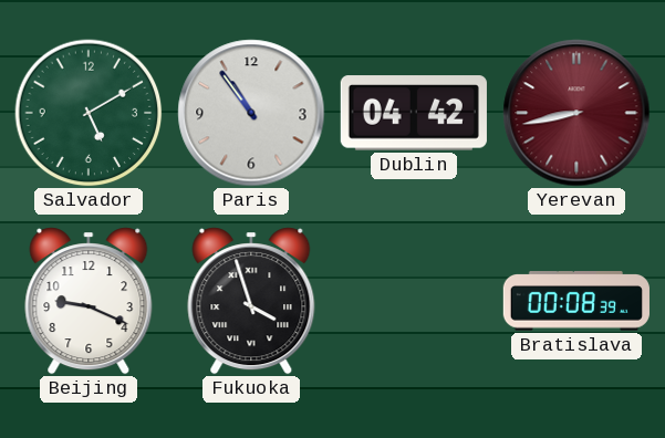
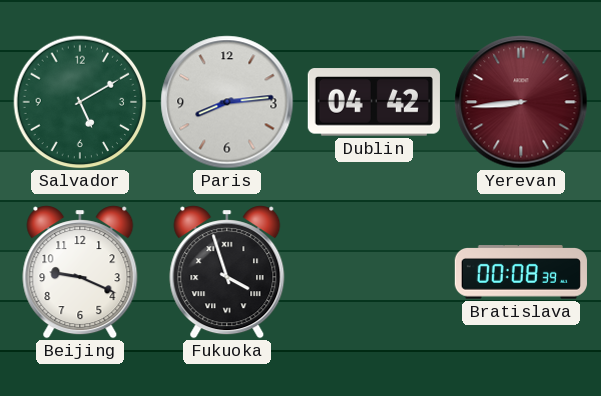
Paris: 10:54 -> 8:14 (227, 102)
Yerevan: 8:43 -> 8:44 (521, 102)
